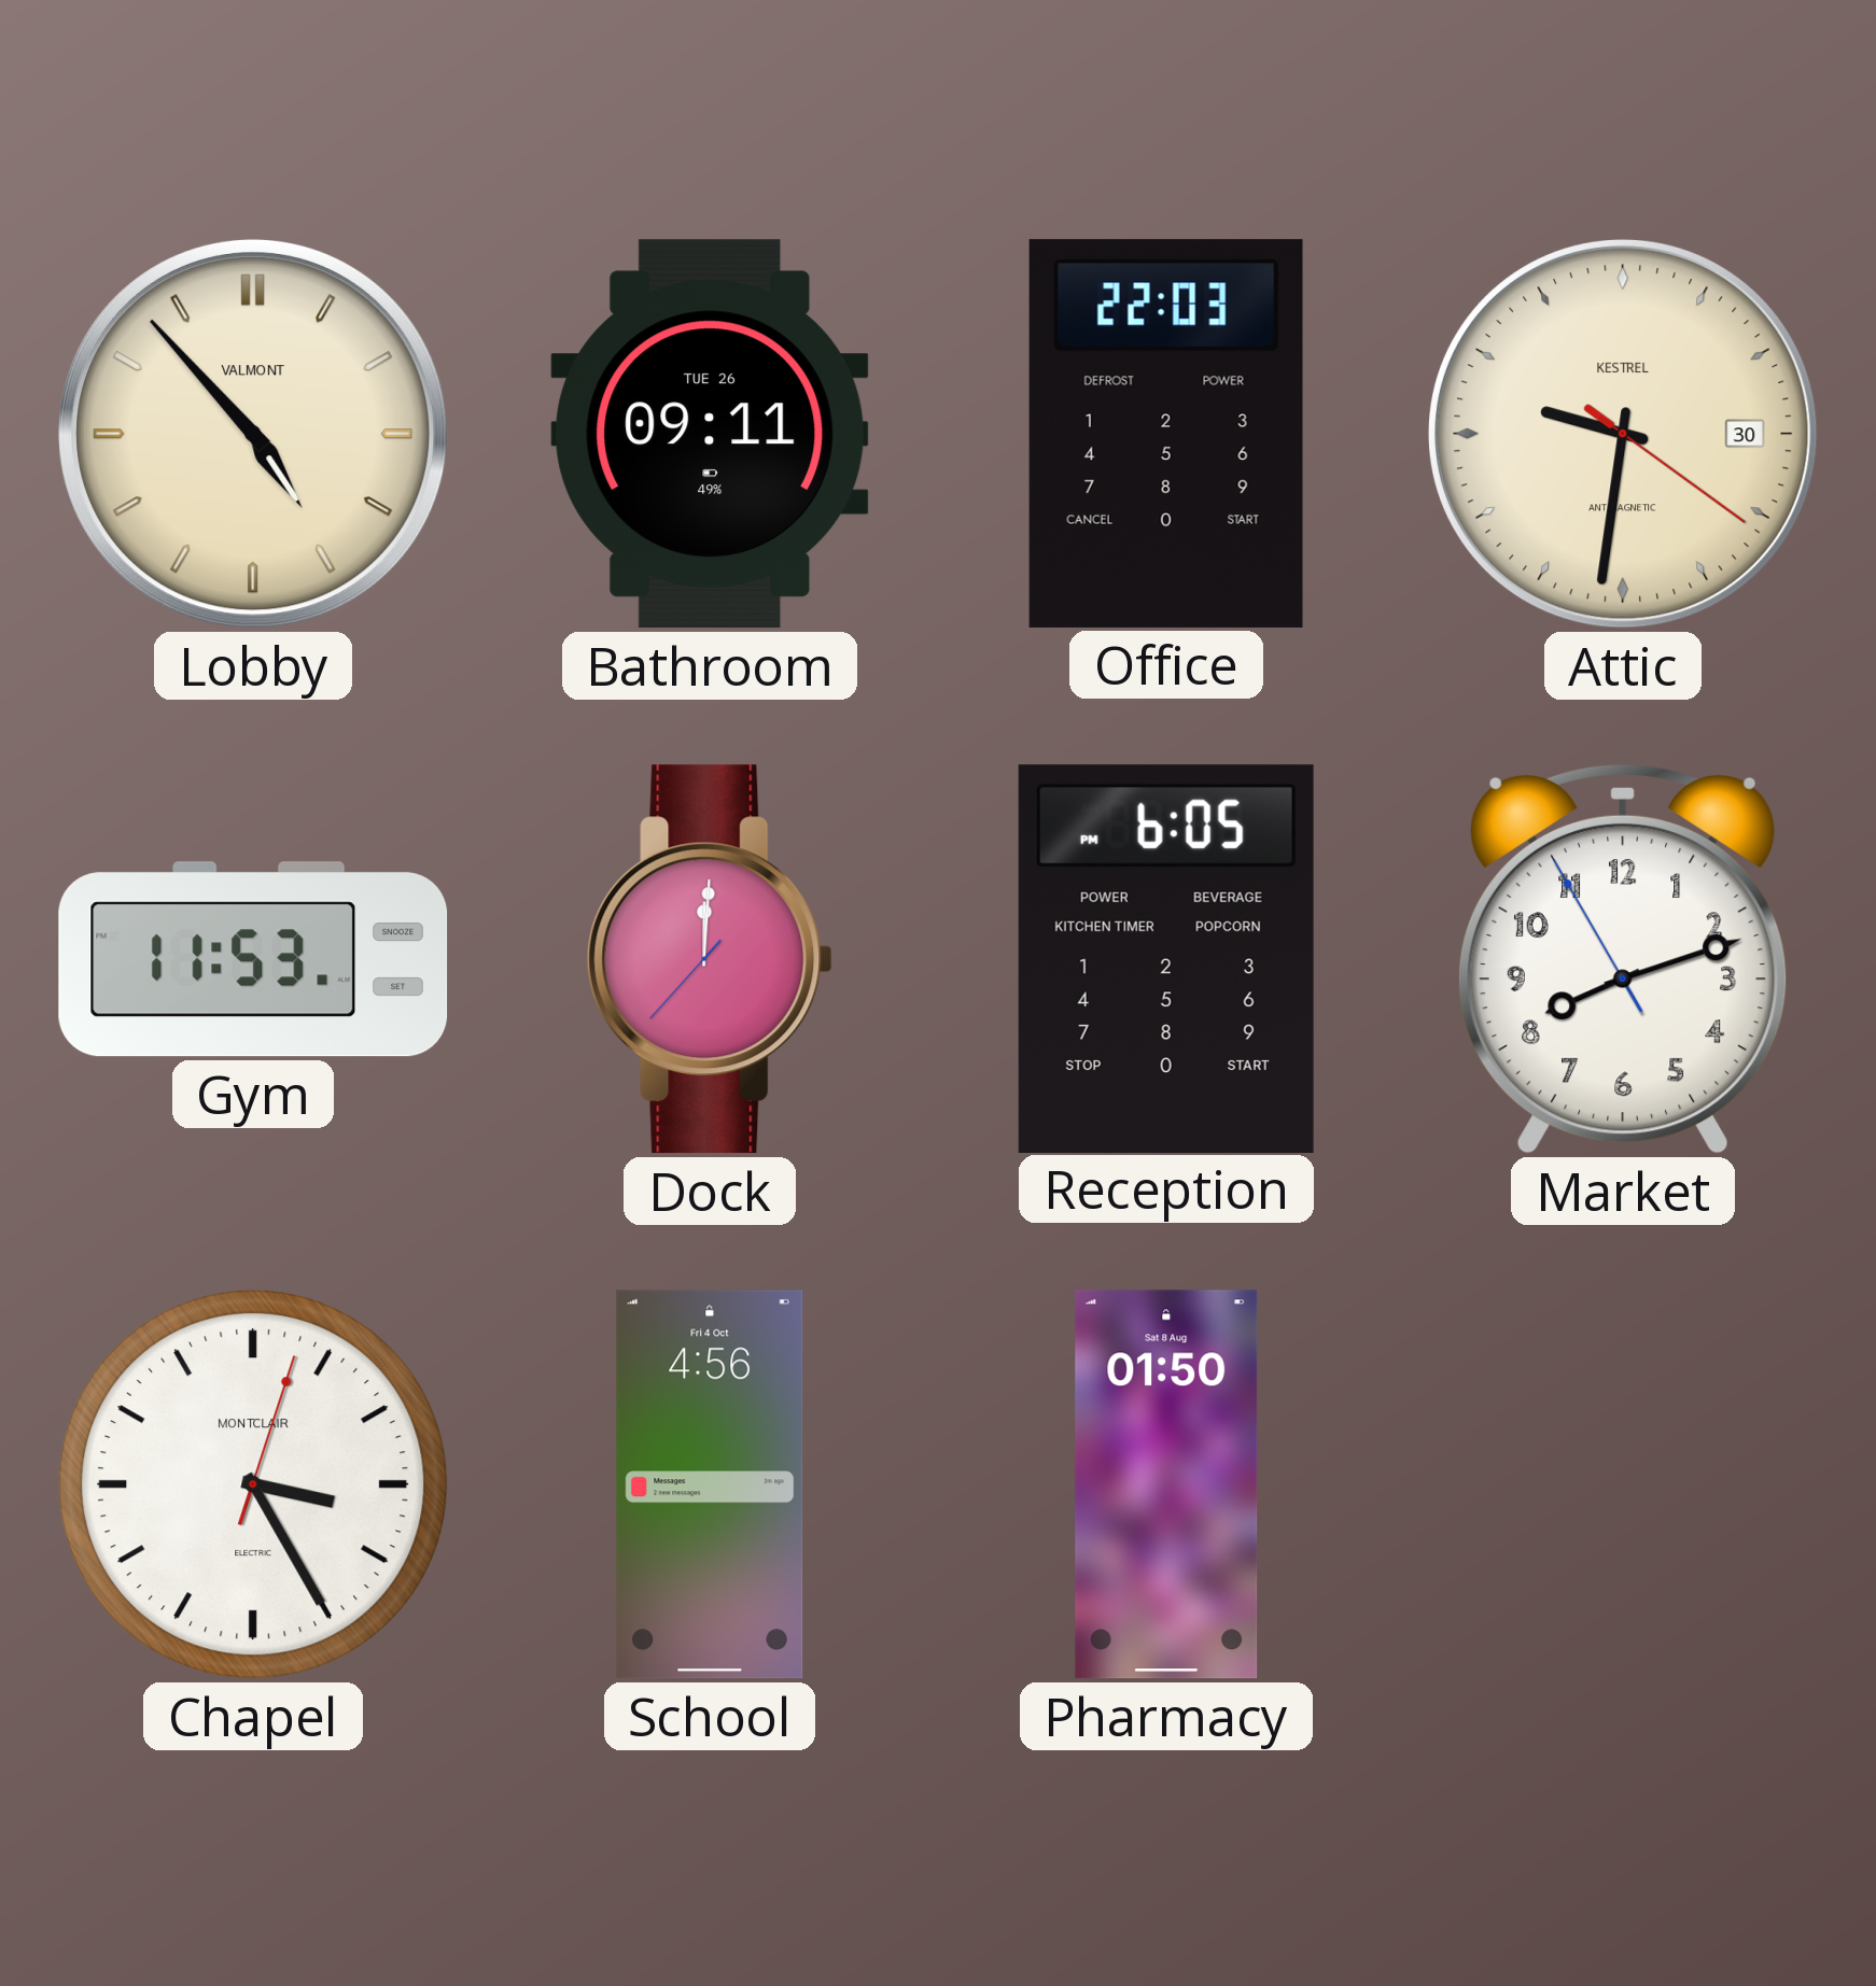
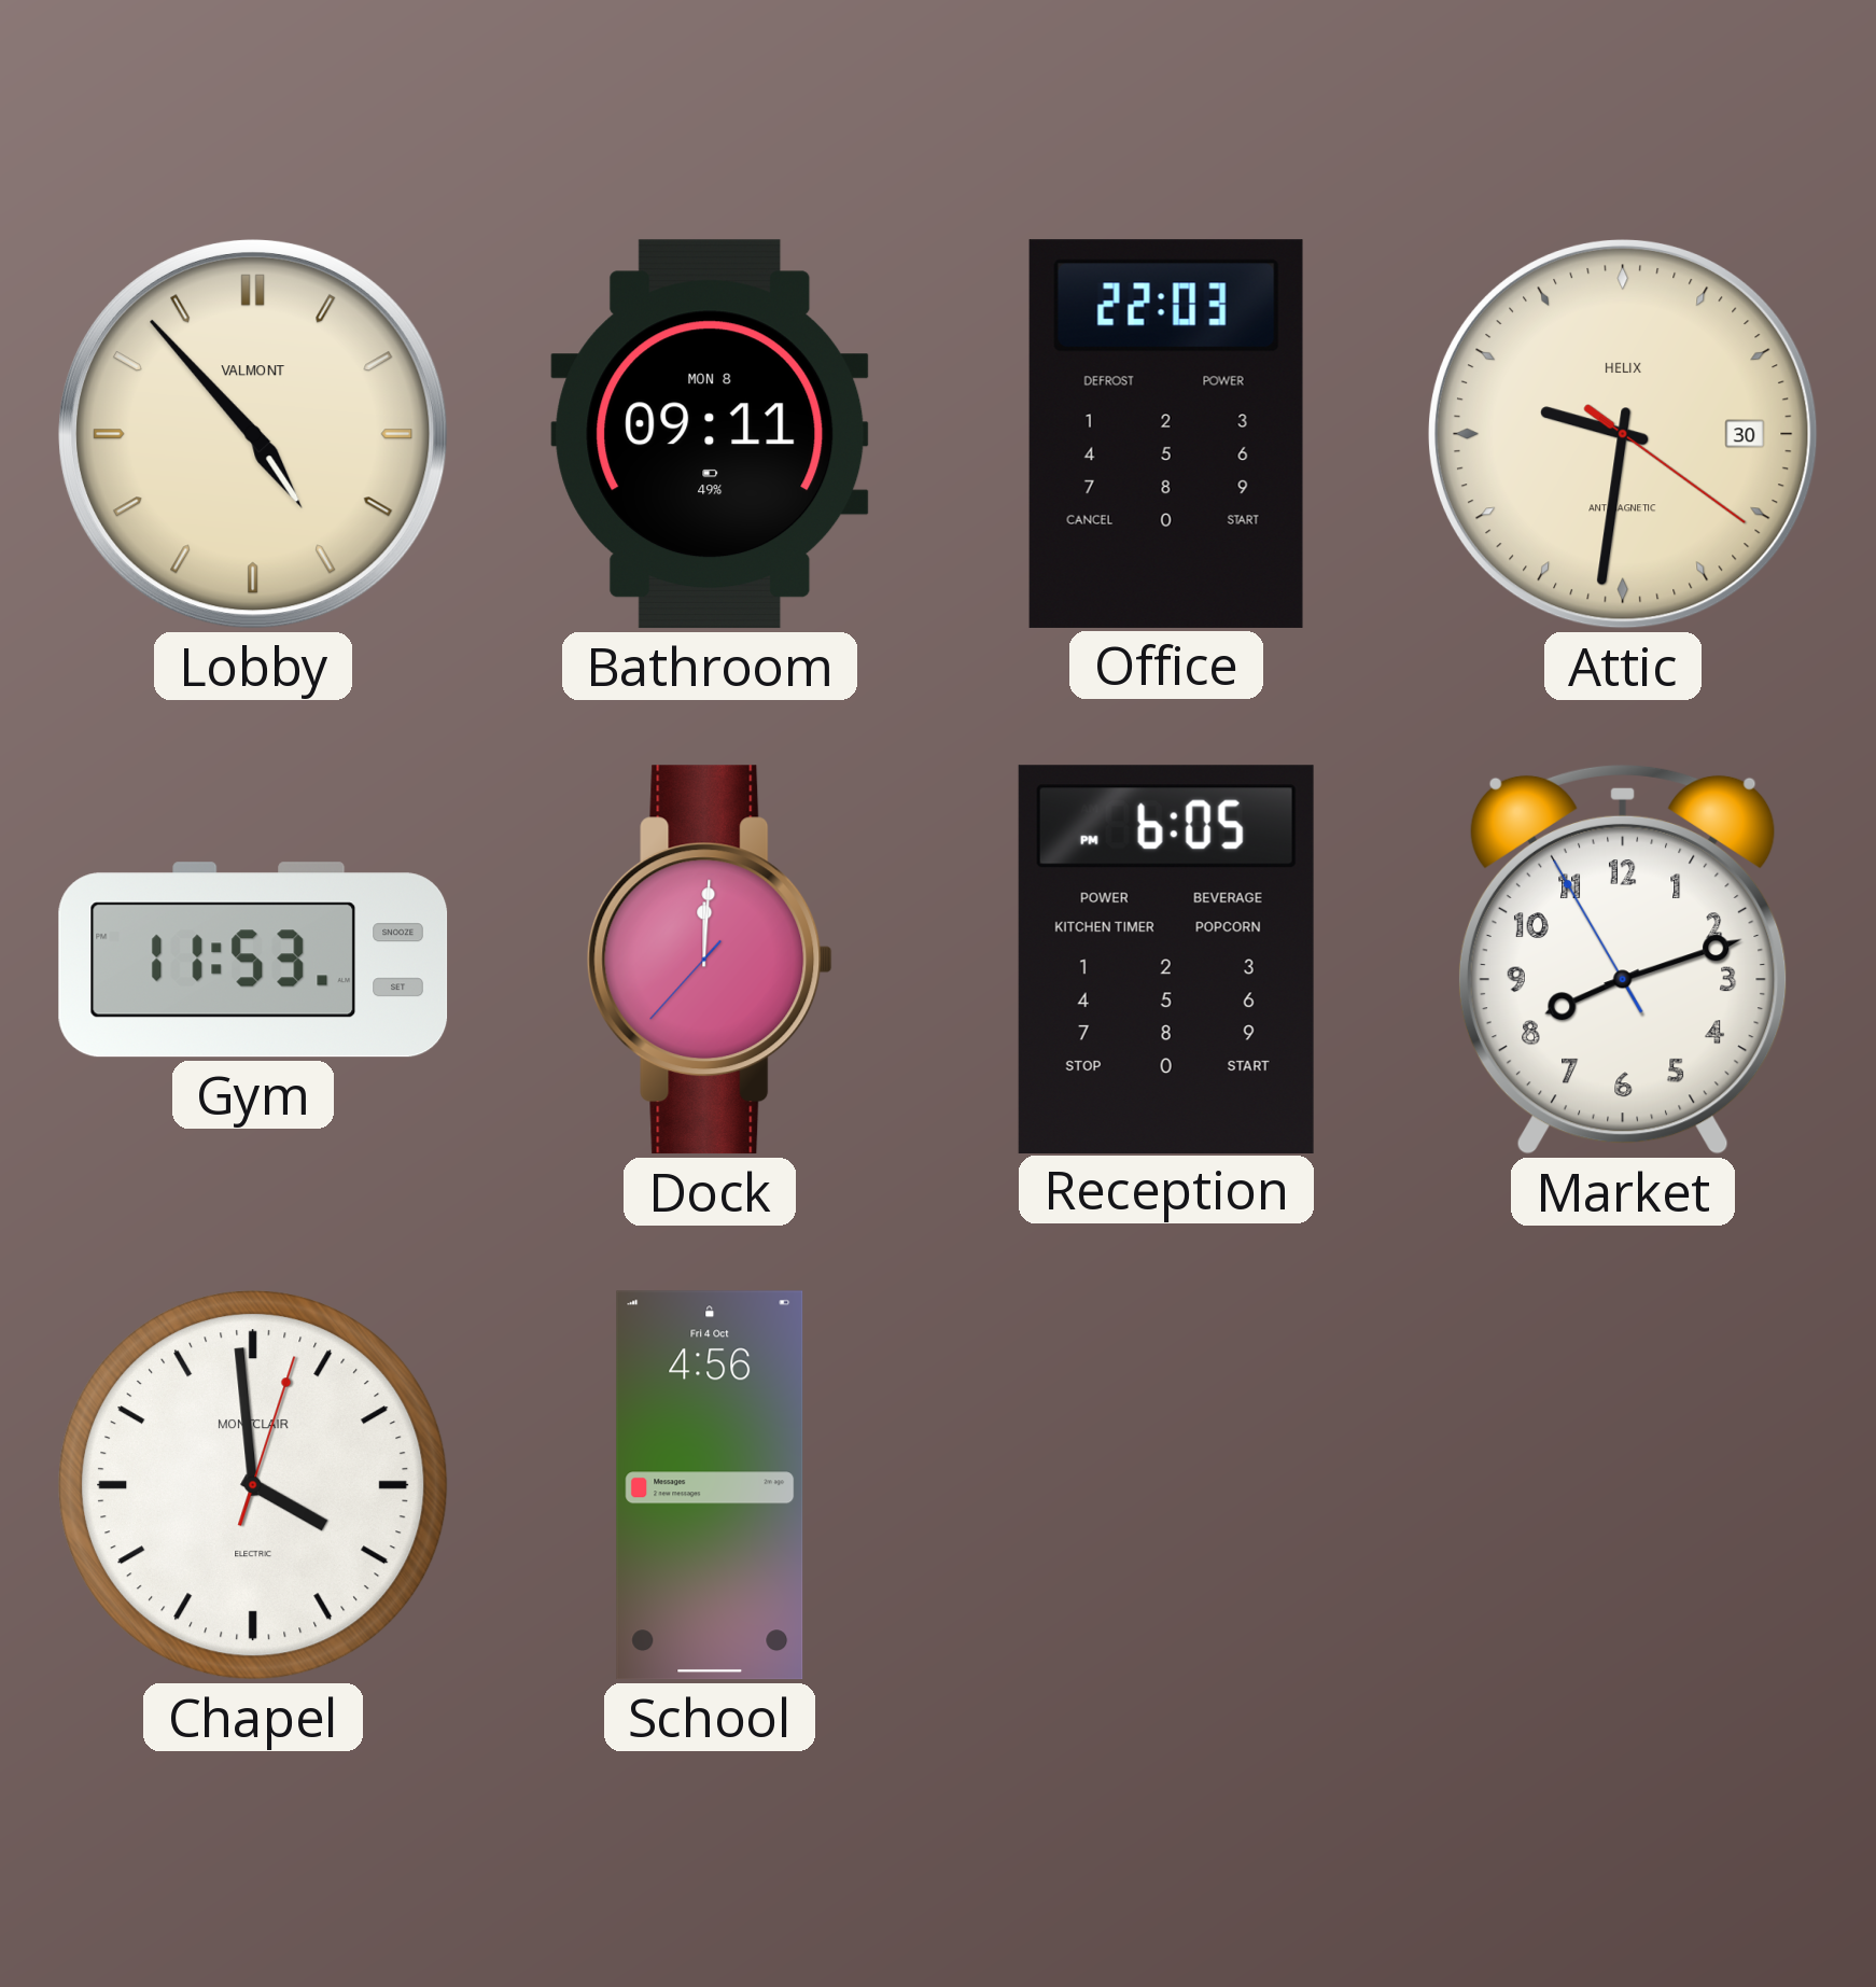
Bathroom date: TUE 26 -> MON 8 (710, 434)
Attic brand: KESTREL -> HELIX (1623, 434)
Chapel: 3:25 -> 3:59 (253, 1485)
Pharmacy: 01:50 -> none (1166, 1484)
